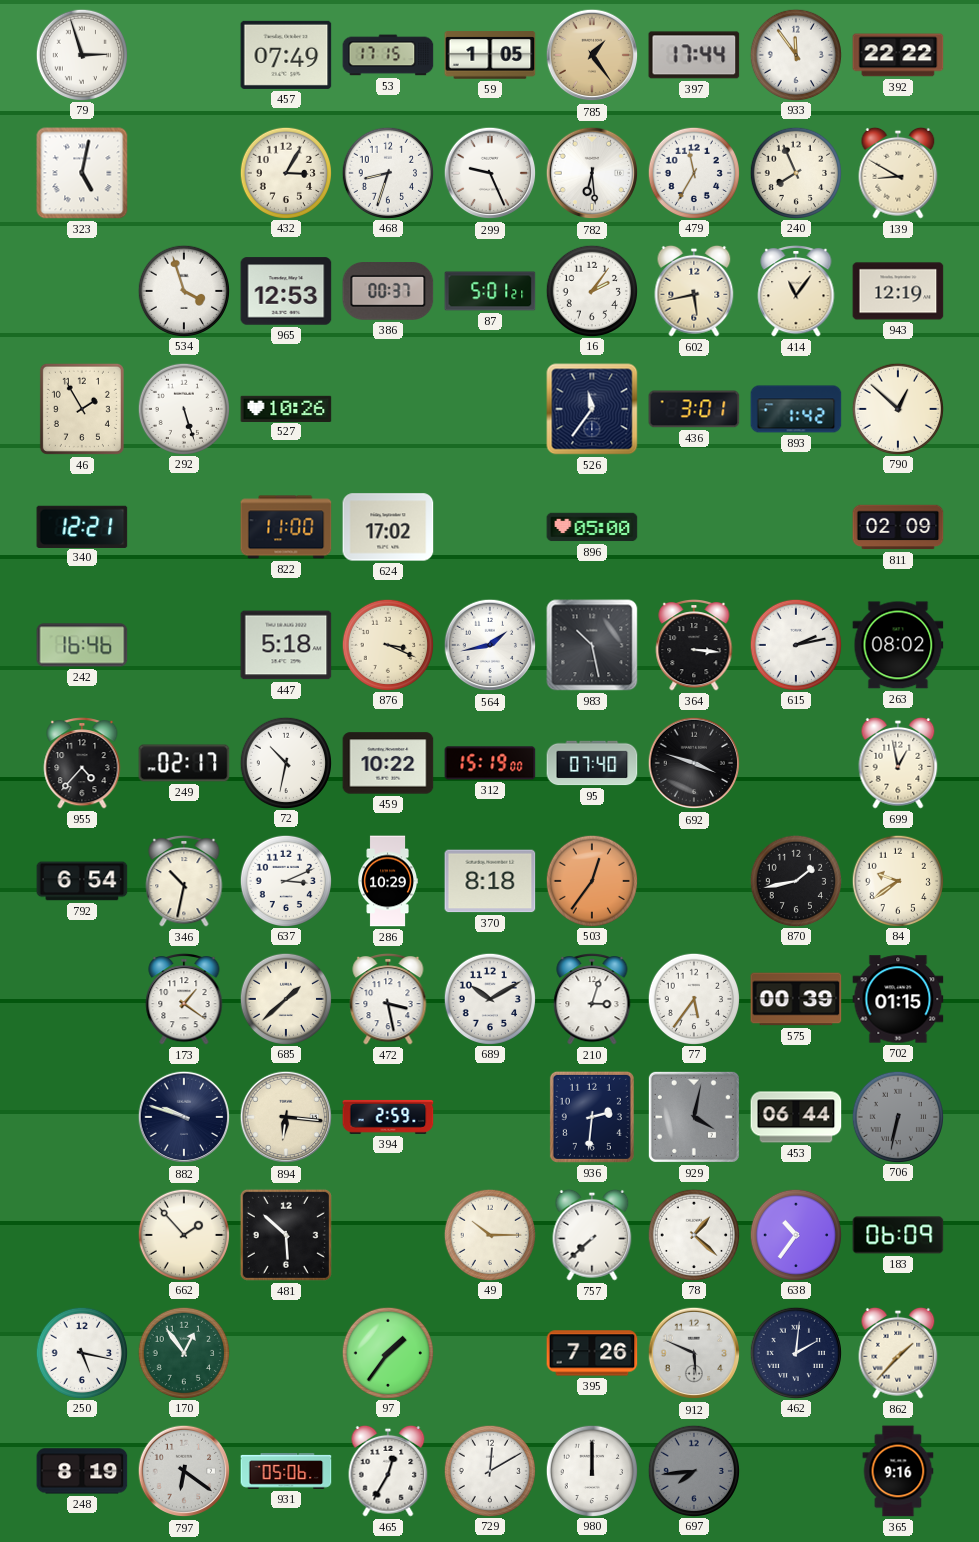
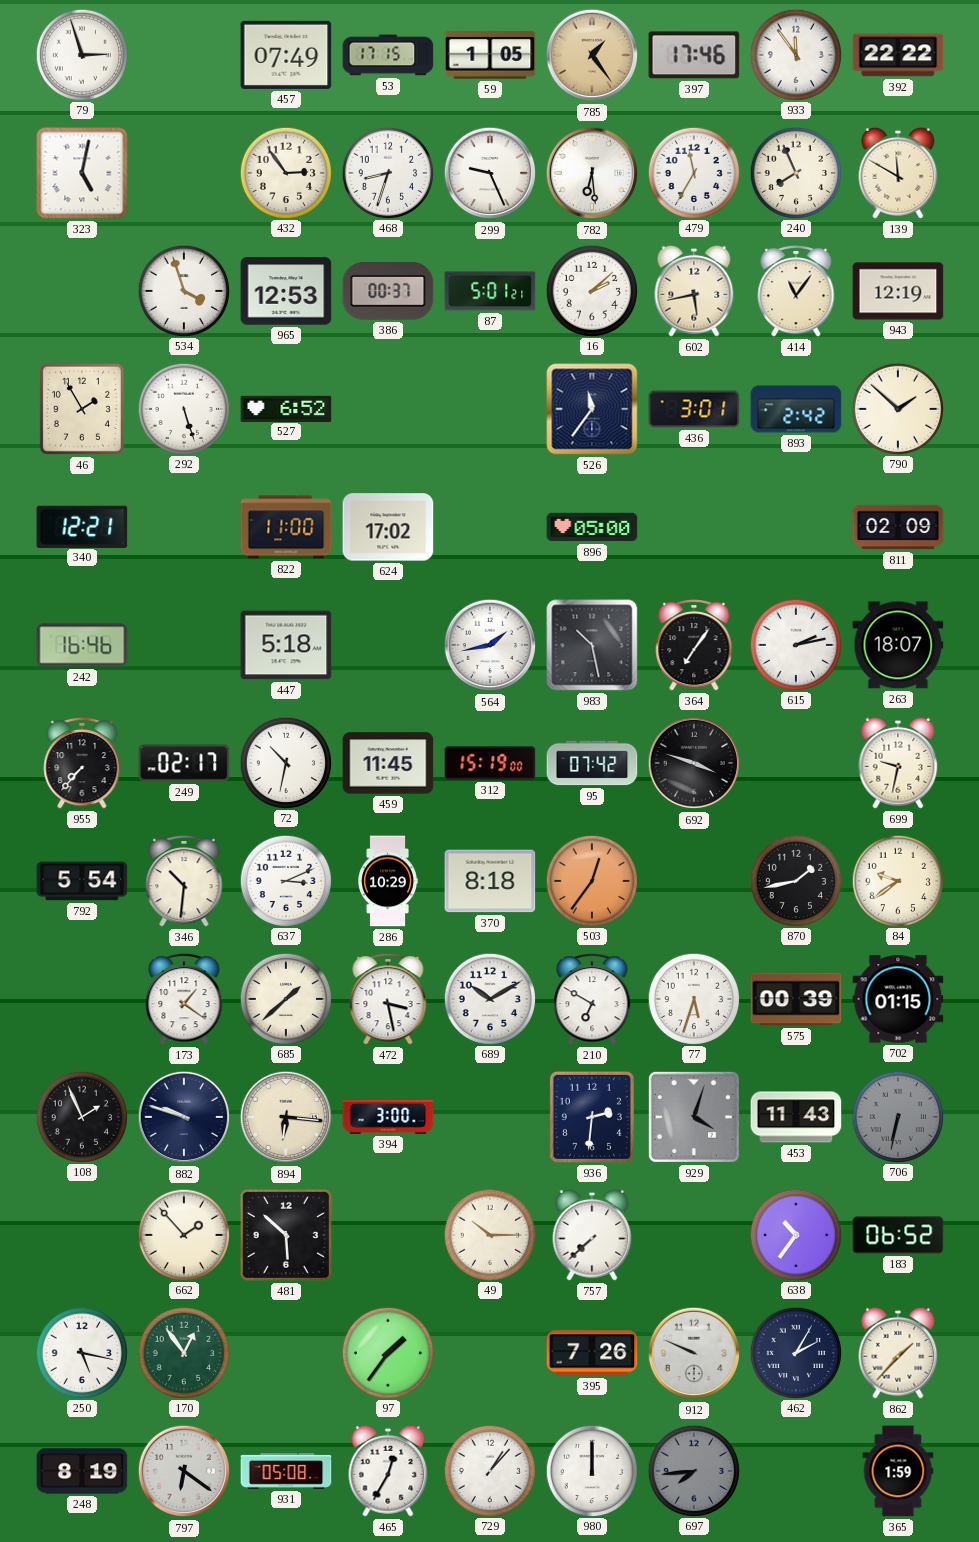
397: 17:44 -> 17:46 (694, 55)
432: 3:05 -> 2:54 (285, 172)
139: 8:50 -> 11:50 (898, 173)
16: 2:06 -> 2:08 (591, 290)
527: 10:26 -> 6:52 (286, 408)
893: 1:42 -> 2:42 (796, 409)
790: 12:52 -> 1:52 (897, 408)
876: 3:19 -> none (387, 644)
364: 3:16 -> 7:06 (694, 646)
263: 08:02 -> 18:07 (898, 645)
955: 4:37 -> 7:37 (82, 764)
459: 10:22 -> 11:45 (388, 763)
95: 07:40 -> 07:42 (592, 763)
699: 12:58 -> 9:32 (898, 763)
792: 6:54 -> 5:54 (82, 881)
346: 10:32 -> 10:31 (184, 882)
210: 3:03 -> 6:50 (592, 1000)
77: 5:36 -> 5:33 (693, 998)
108: none -> 1:56 (81, 1116)
394: 2:59 -> 3:00 (388, 1117)
929: 4:02 -> 4:03 (694, 1117)
453: 06:44 -> 11:43 (796, 1117)
78: 1:22 -> none (693, 1234)
183: 06:09 -> 06:52 (898, 1235)
912: 5:49 -> 9:49 (694, 1353)
462: 2:01 -> 2:05 (795, 1352)
931: 05:06 -> 05:08 (286, 1471)
729: 12:10 -> 1:07 (489, 1470)
365: 9:16 -> 1:59 (898, 1471)
